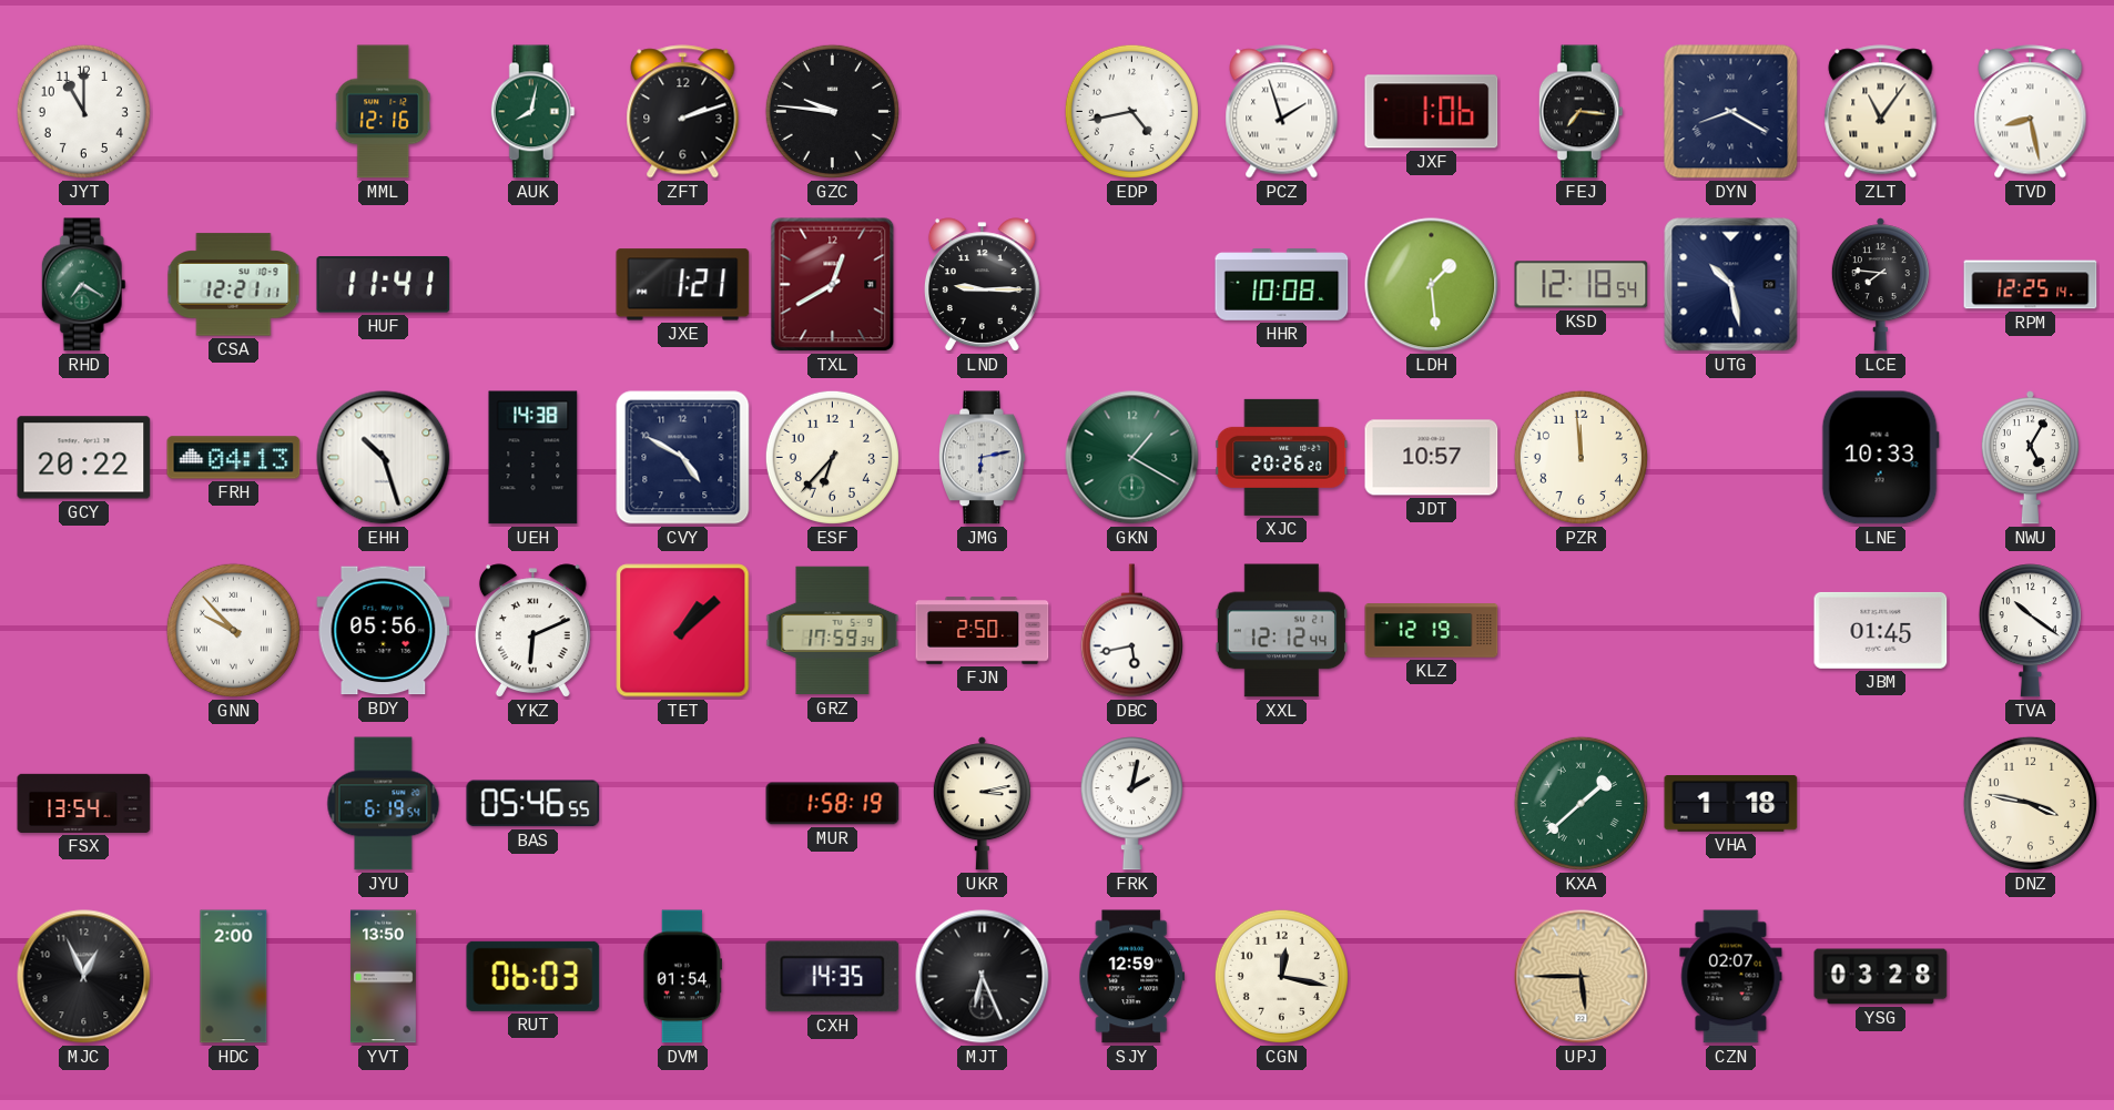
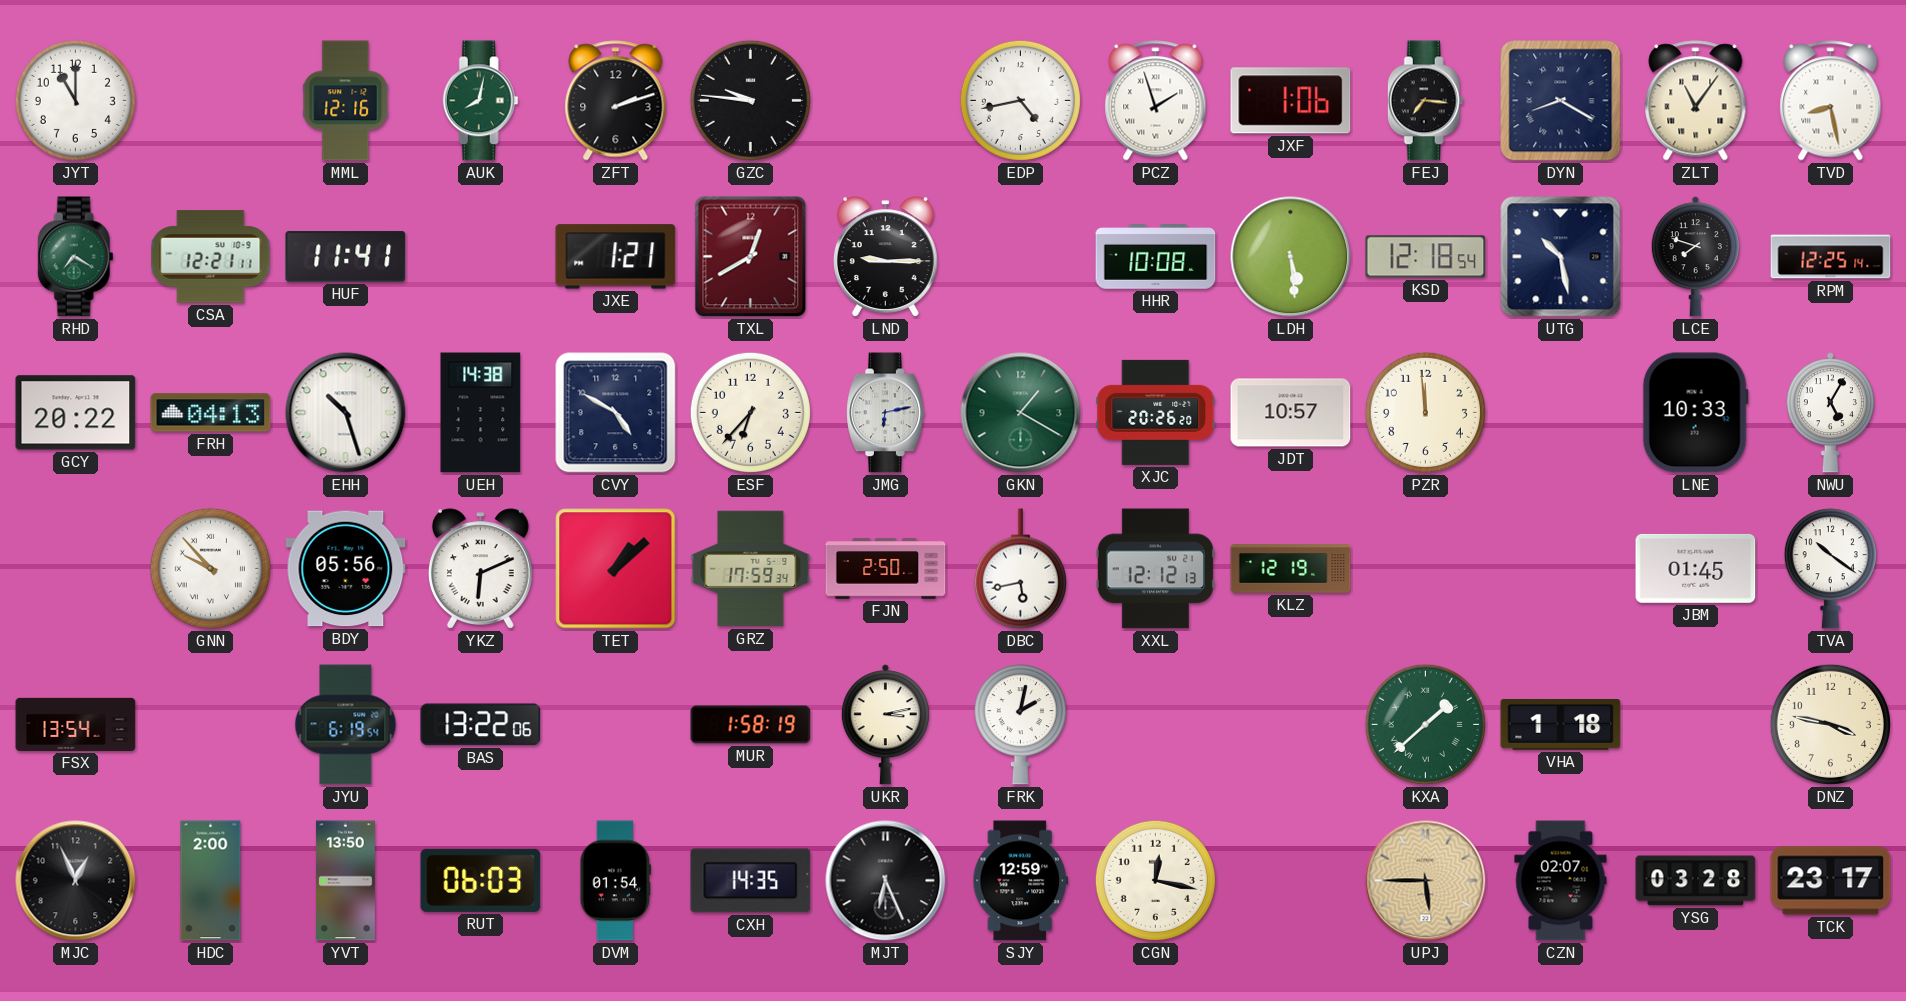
LDH: 1:29 -> 5:29 (1291, 257)
LCE: 7:46 -> 7:48 (1695, 257)
XXL: 12:12:44 -> 12:12:13 (1155, 569)
BAS: 05:46 -> 13:22 (481, 725)
TCK: none -> 23:17 (1831, 881)
